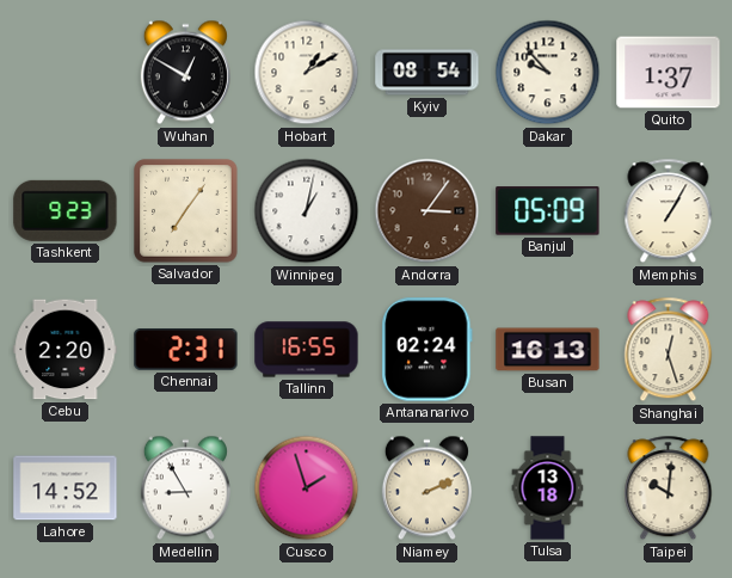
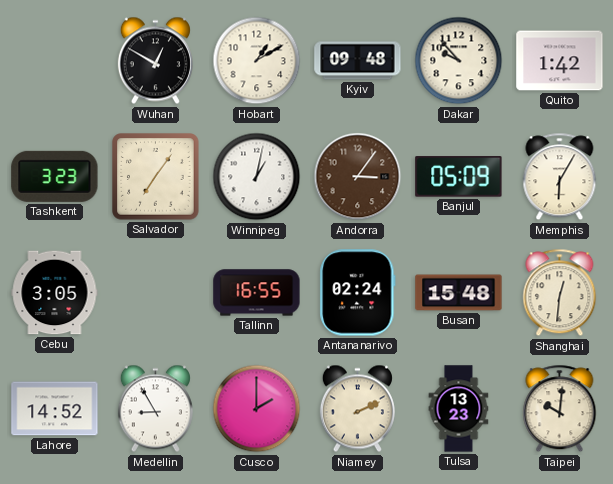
Kyiv: 08:54 -> 09:48 (358, 61)
Quito: 1:37 -> 1:42 (560, 61)
Tashkent: 9:23 -> 3:23 (55, 176)
Memphis: 1:05 -> 6:05 (560, 177)
Cebu: 2:20 -> 3:05 (55, 293)
Chennai: 2:31 -> none (186, 350)
Busan: 16:13 -> 15:48 (459, 293)
Shanghai: 12:27 -> 12:31 (560, 293)
Cusco: 1:57 -> 2:00 (257, 409)
Tulsa: 13:18 -> 13:23 (459, 409)
